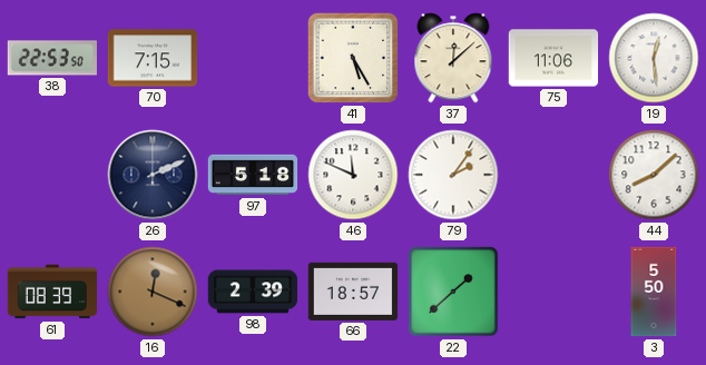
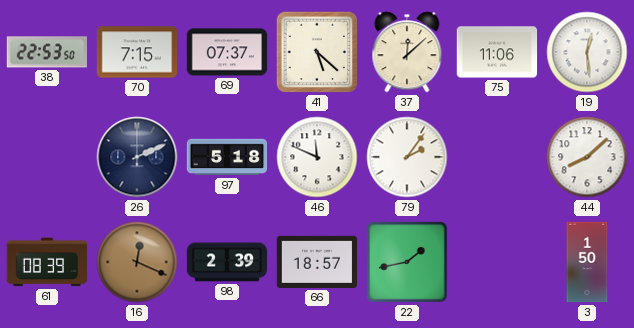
69: none -> 07:37 (227, 52)
41: 5:25 -> 5:22 (317, 52)
22: 1:38 -> 1:43 (407, 262)
3: 5:50 -> 1:50 (587, 262)
